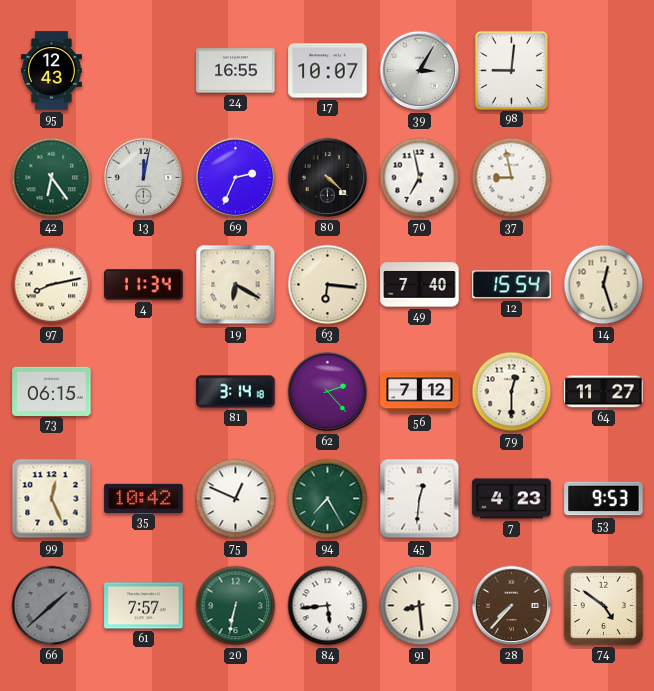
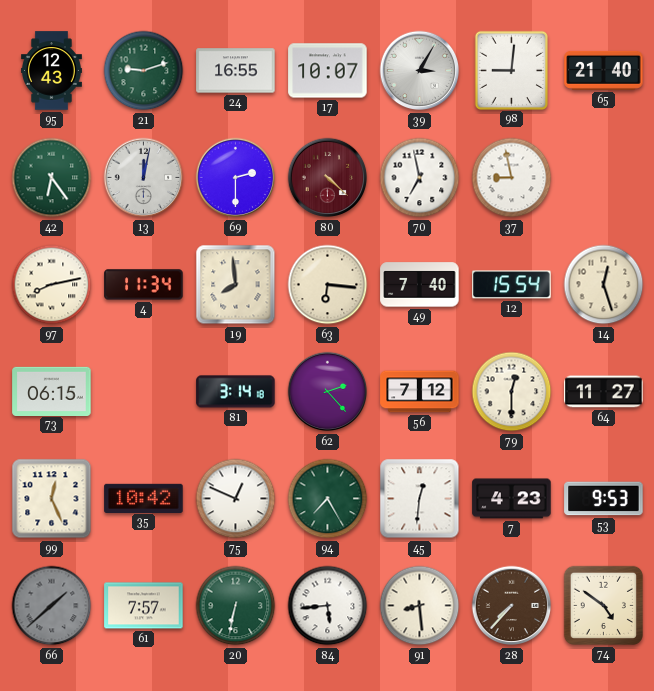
21: none -> 9:12 (144, 71)
65: none -> 21:40 (604, 70)
69: 2:34 -> 2:30 (236, 178)
80 dial: black -> burgundy (328, 178)
19: 6:20 -> 7:59 (236, 285)
